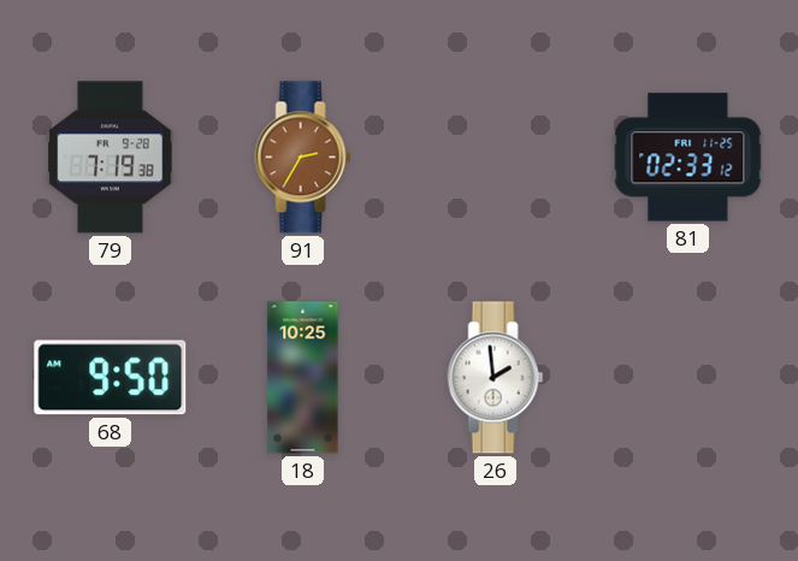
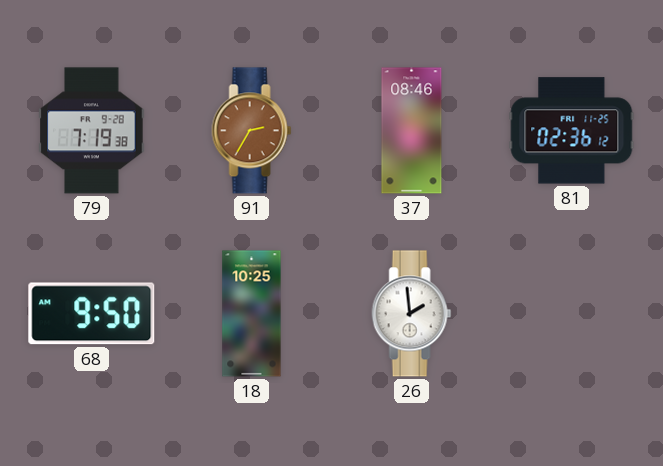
37: none -> 08:46 (412, 131)
81: 02:33 -> 02:36 (572, 131)
